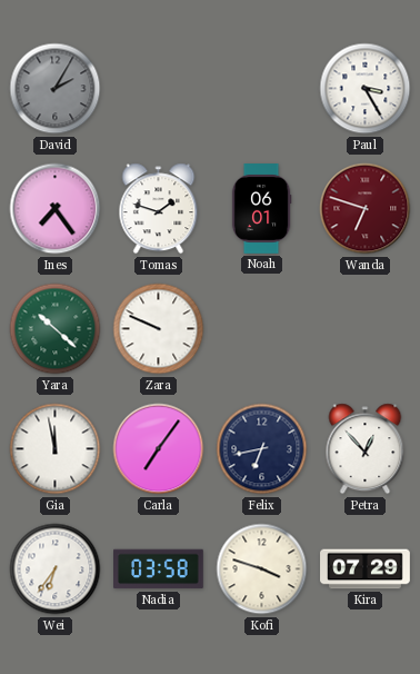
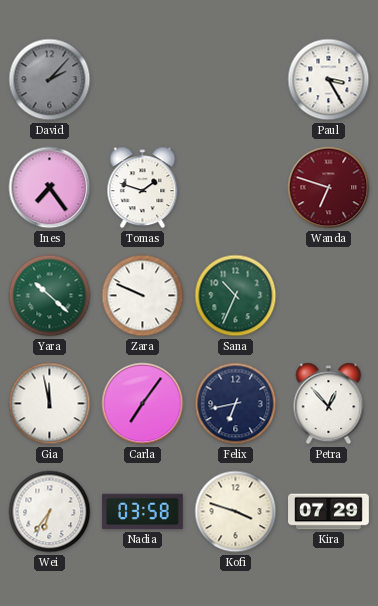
David: 2:05 -> 2:07 (50, 80)
Noah: 06:01 -> none (261, 209)
Sana: none -> 10:34 (236, 296)
